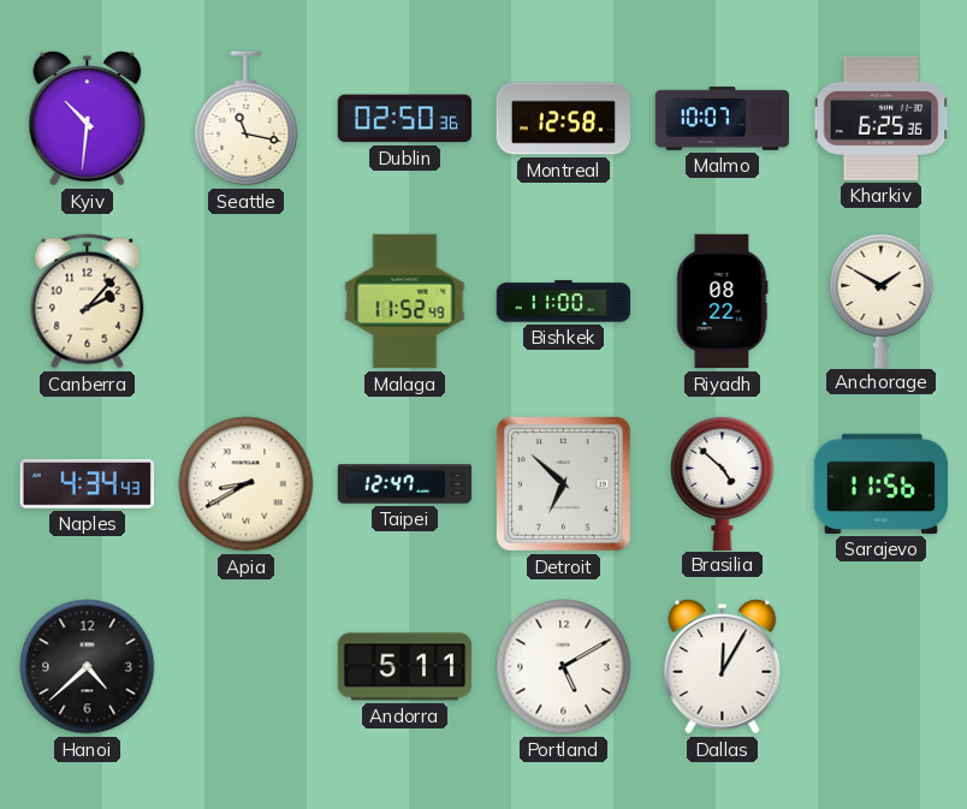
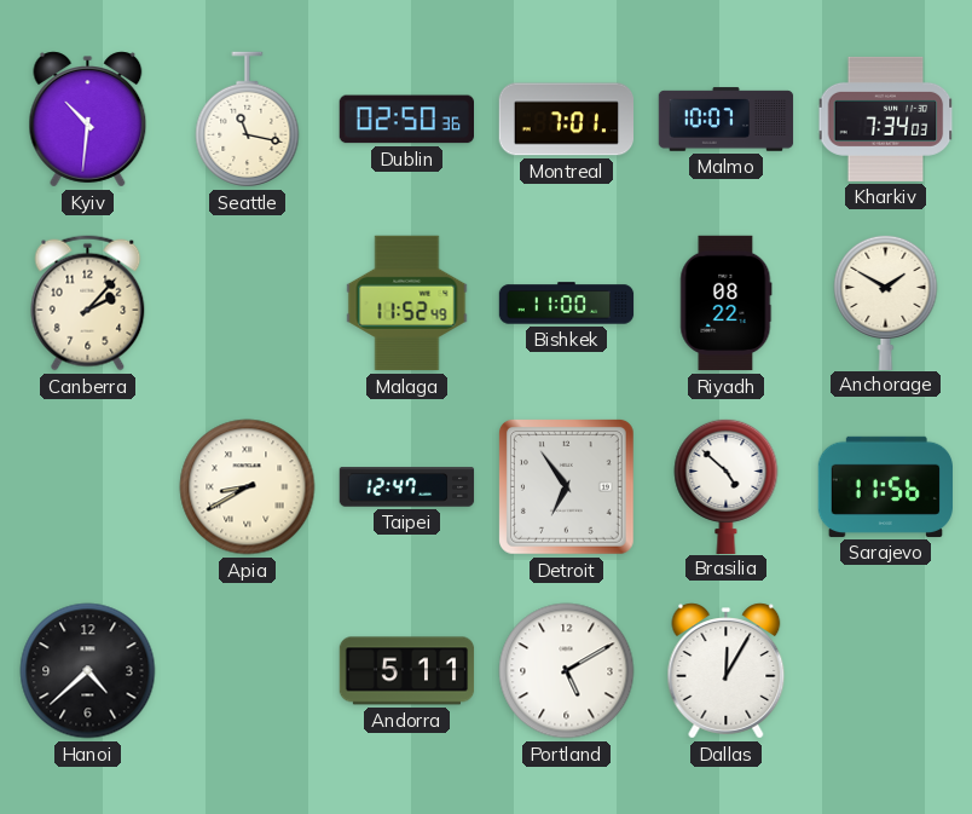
Montreal: 12:58 -> 7:01 (567, 120)
Kharkiv: 6:25 -> 7:34 (886, 119)
Naples: 4:34 -> none (87, 483)
Detroit: 6:52 -> 6:54 (566, 486)
